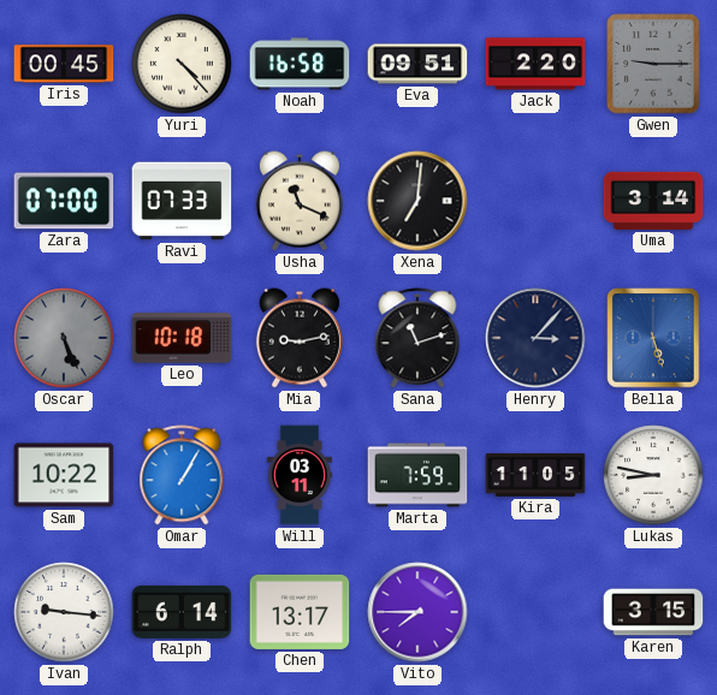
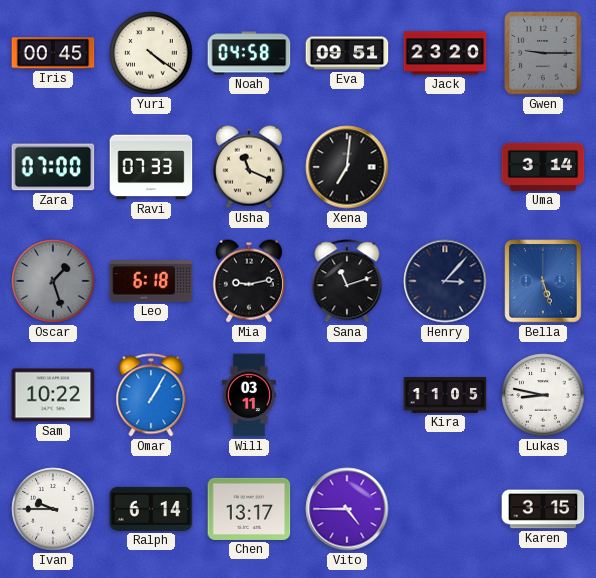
Yuri: 4:23 -> 4:21 (151, 53)
Noah: 16:58 -> 04:58 (249, 53)
Jack: 2:20 -> 23:20 (445, 53)
Oscar: 5:26 -> 1:27 (53, 281)
Leo: 10:18 -> 6:18 (151, 281)
Marta: 7:59 -> none (417, 475)
Ivan: 9:16 -> 9:45 (53, 509)
Vito: 7:45 -> 4:45 (347, 509)
